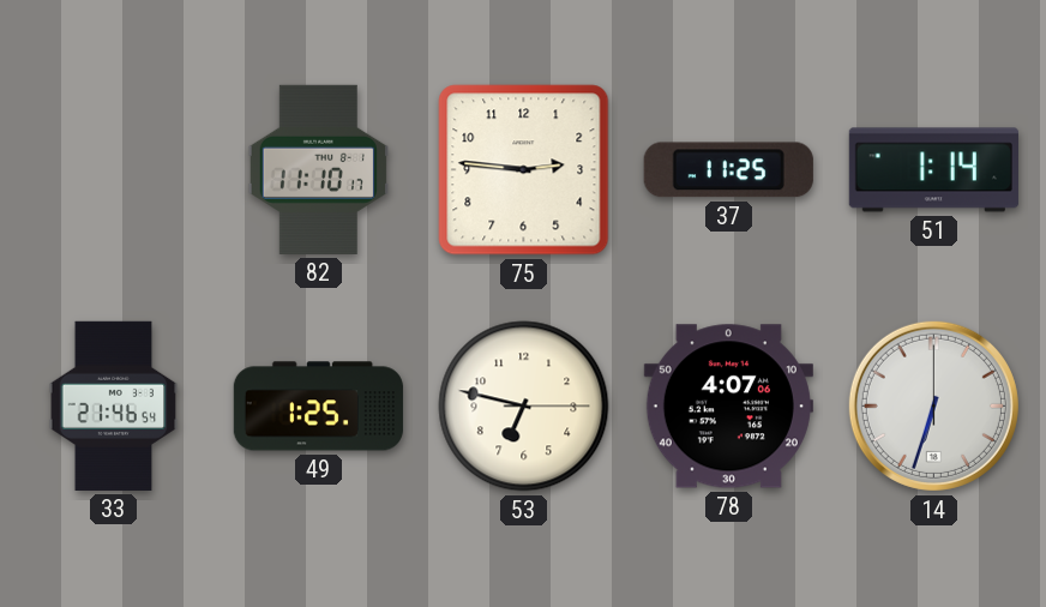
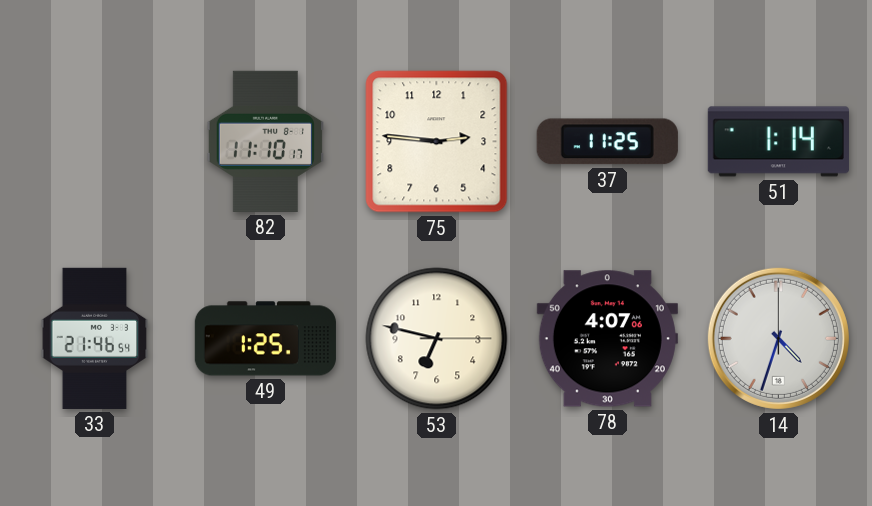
14: 6:33 -> 4:33 (778, 338)
